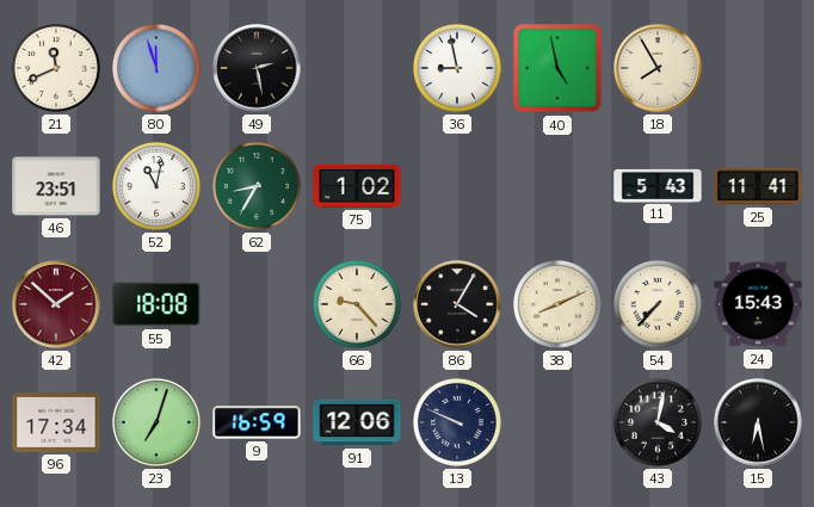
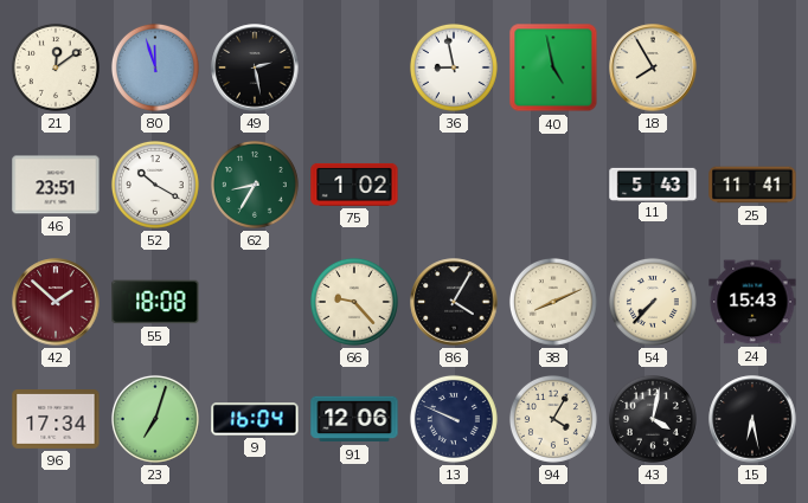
21: 11:41 -> 12:09 (56, 67)
52: 11:02 -> 10:20 (155, 185)
9: 16:59 -> 16:04 (255, 419)
94: none -> 4:05 (553, 419)
